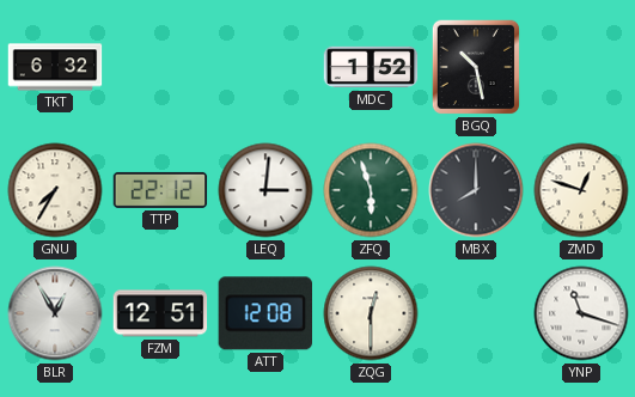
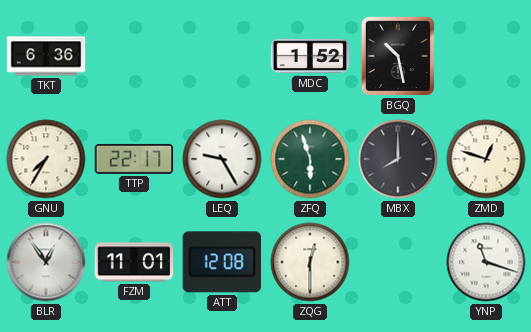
TKT: 6:32 -> 6:36 (46, 56)
TTP: 22:12 -> 22:17 (134, 159)
LEQ: 3:01 -> 9:25 (222, 159)
BLR: 12:55 -> 12:54 (46, 262)
FZM: 12:51 -> 11:01 (134, 262)
